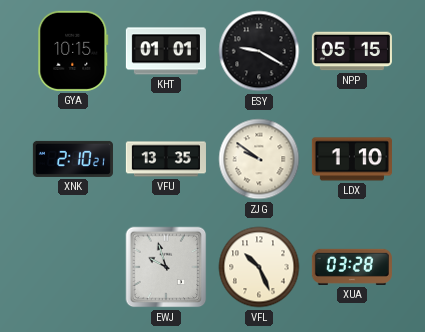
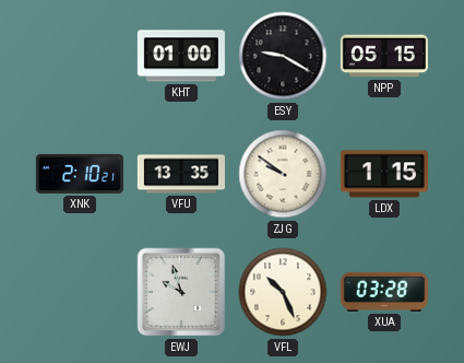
GYA: 10:15 -> none (73, 51)
KHT: 01:01 -> 01:00 (181, 56)
LDX: 1:10 -> 1:15 (384, 174)
